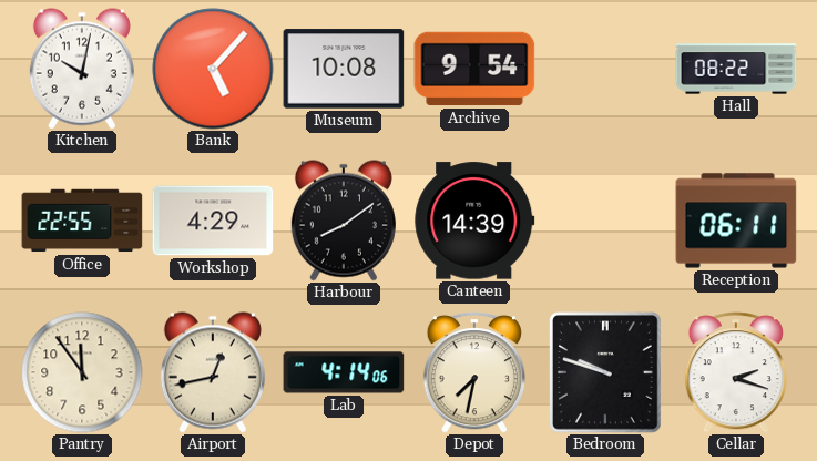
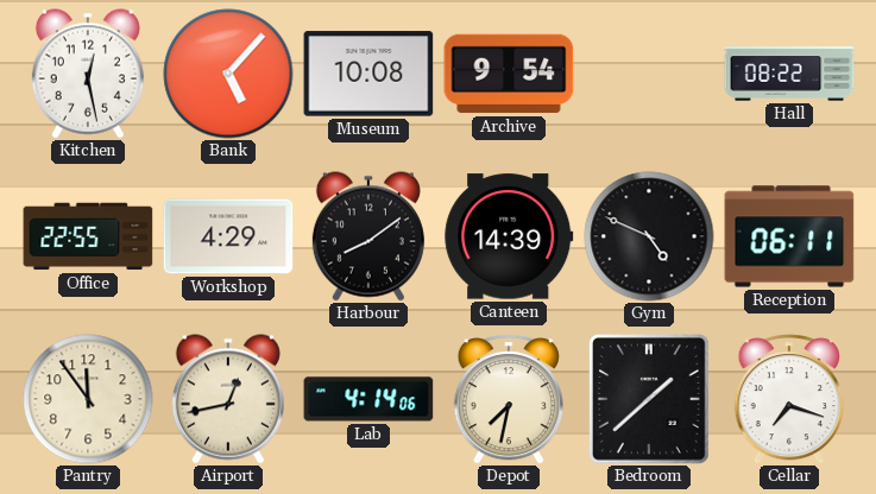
Kitchen: 10:02 -> 12:28 (88, 74)
Gym: none -> 4:49 (649, 236)
Bedroom: 9:48 -> 1:38 (650, 399)
Cellar: 2:18 -> 7:18 (789, 399)
